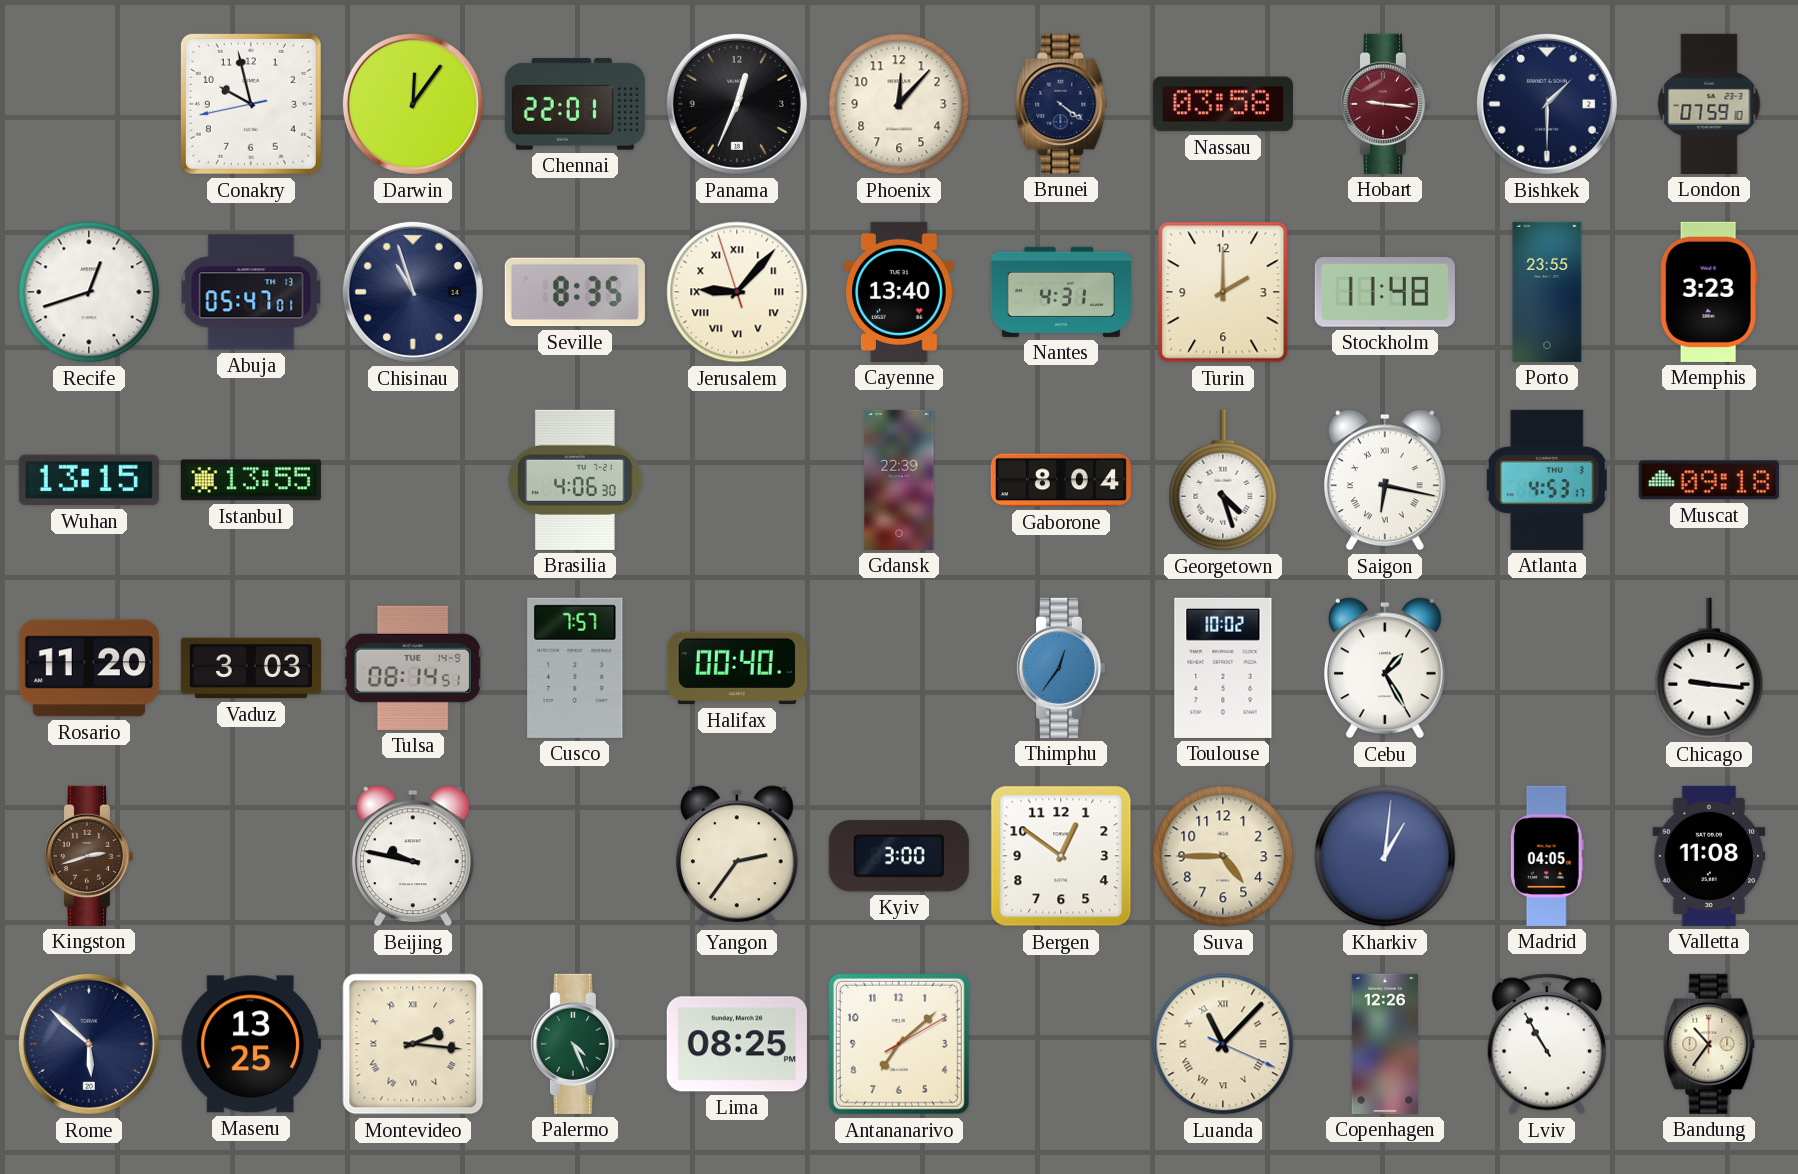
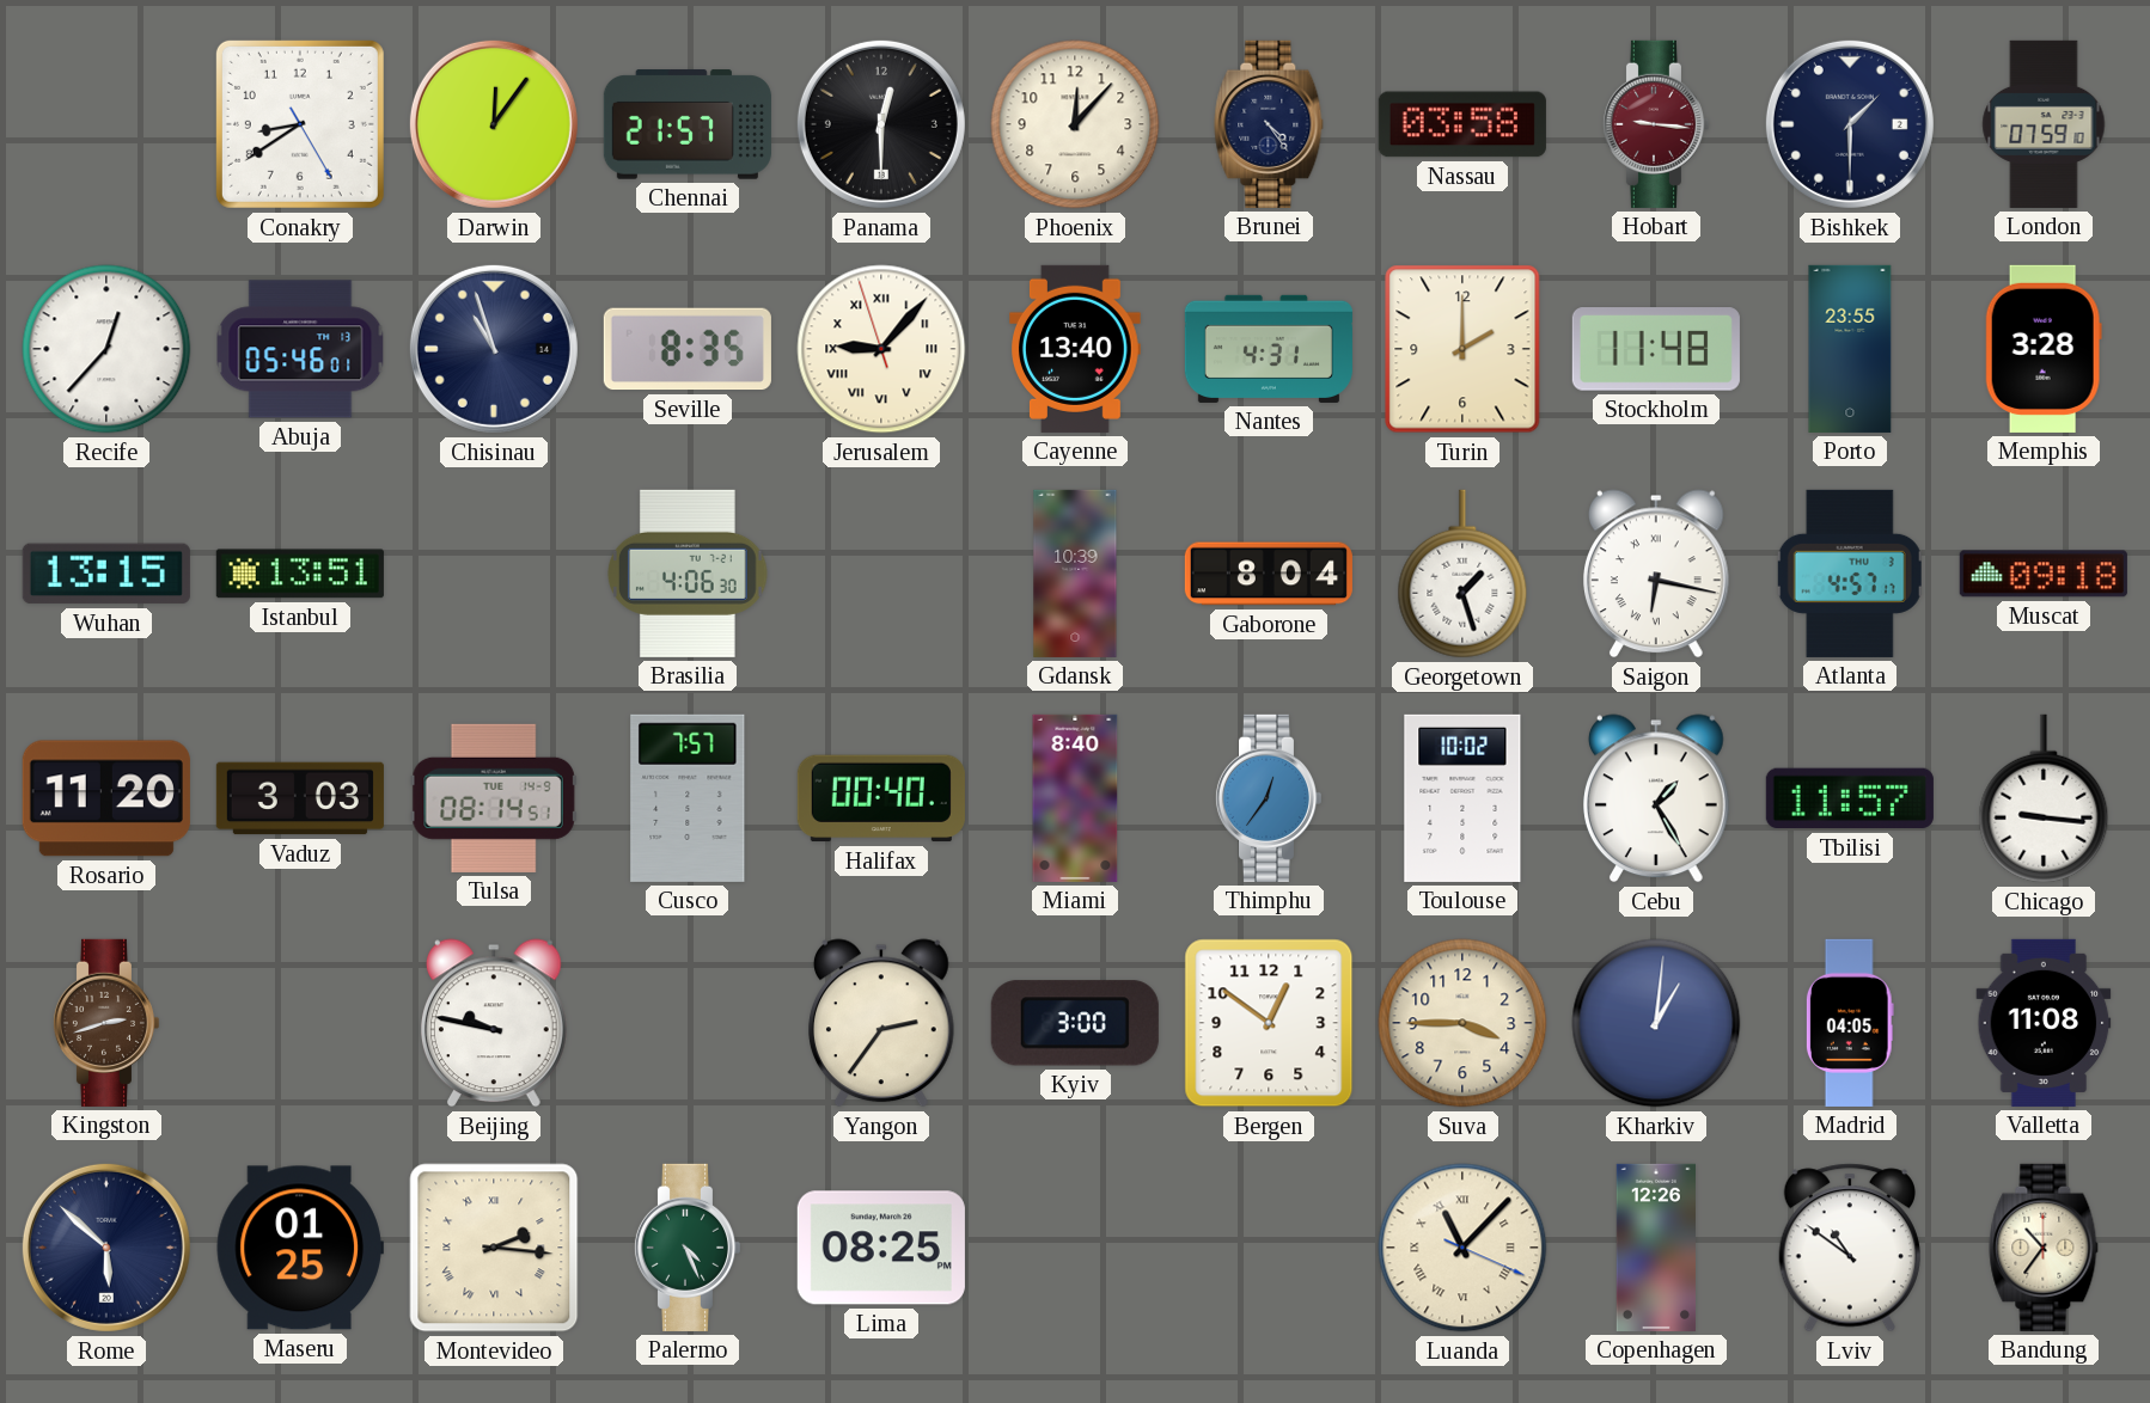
Conakry: 9:57 -> 8:39 (300, 124)
Chennai: 22:01 -> 21:57 (688, 124)
Panama: 12:34 -> 12:30 (881, 124)
Brunei: 4:21 -> 4:24 (1269, 124)
Recife: 12:42 -> 12:37 (106, 349)
Abuja: 05:47 -> 05:46 (300, 349)
Memphis: 3:23 -> 3:28 (2044, 349)
Istanbul: 13:55 -> 13:51 (300, 574)
Gdansk: 22:39 -> 10:39 (1075, 574)
Georgetown: 4:27 -> 1:27 (1462, 574)
Atlanta: 4:53 -> 4:57 (1850, 574)
Miami: none -> 8:40 (1075, 798)
Tbilisi: none -> 11:57 (1850, 798)
Suva: 4:45 -> 3:45 (1462, 1023)
Maseru: 13:25 -> 01:25 (300, 1248)
Antananarivo: 7:08 -> none (899, 1044)
Lviv: 10:55 -> 10:51 (1849, 1248)
